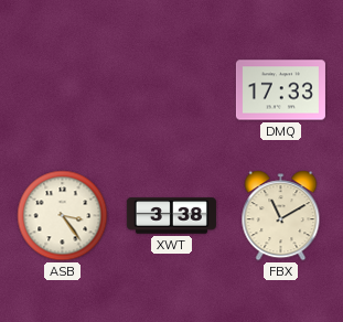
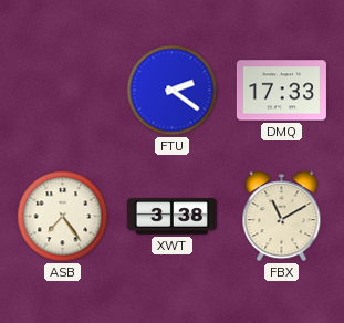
FTU: none -> 2:21 (173, 91)
ASB: 3:24 -> 7:24 (63, 217)
